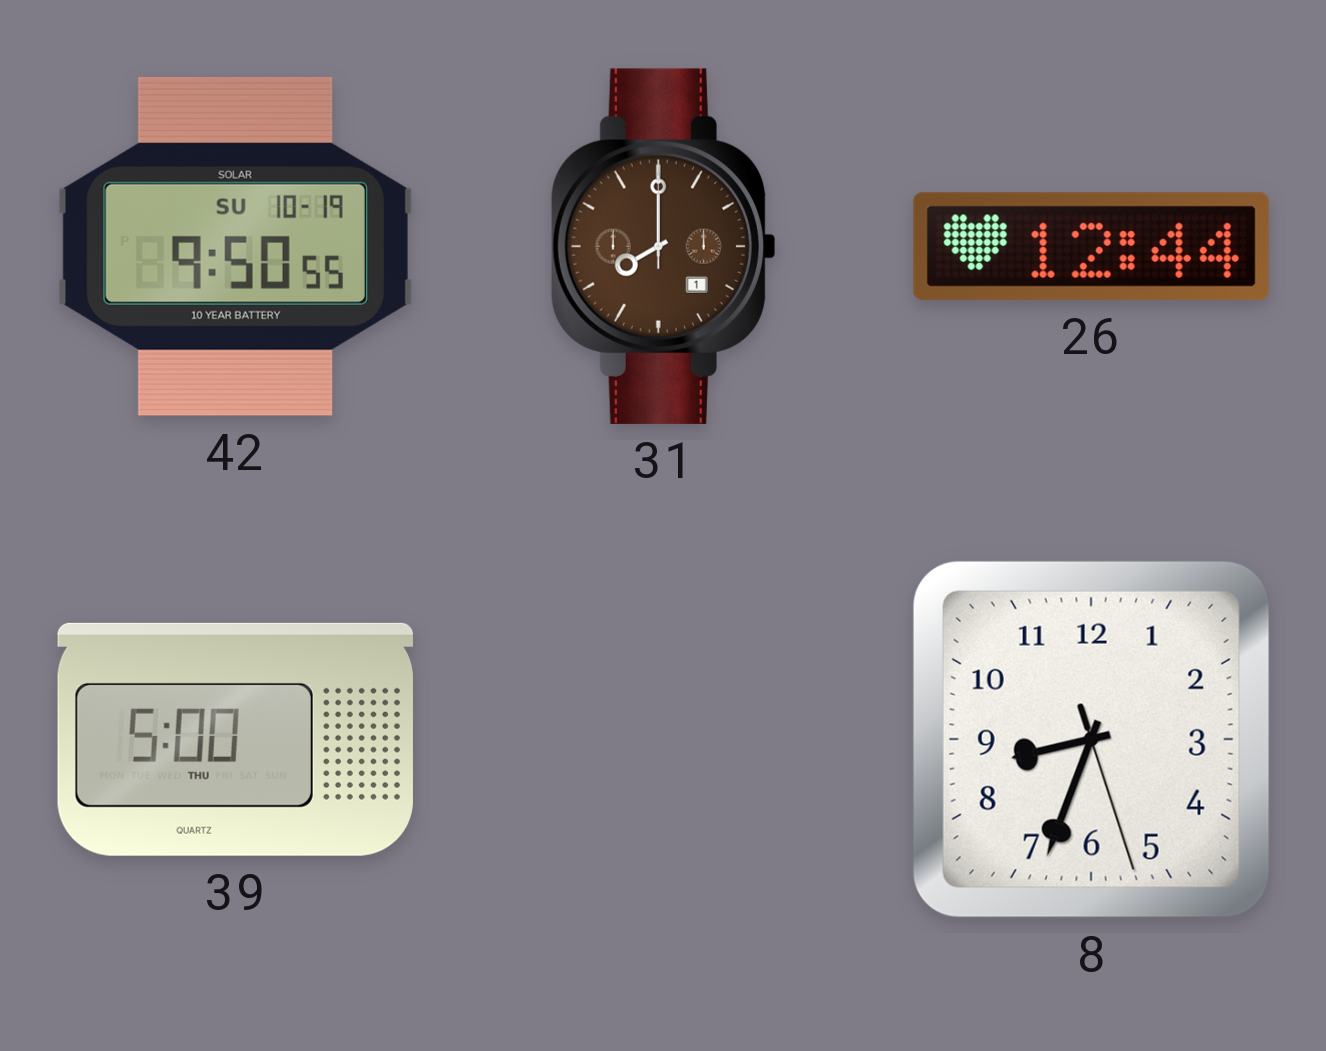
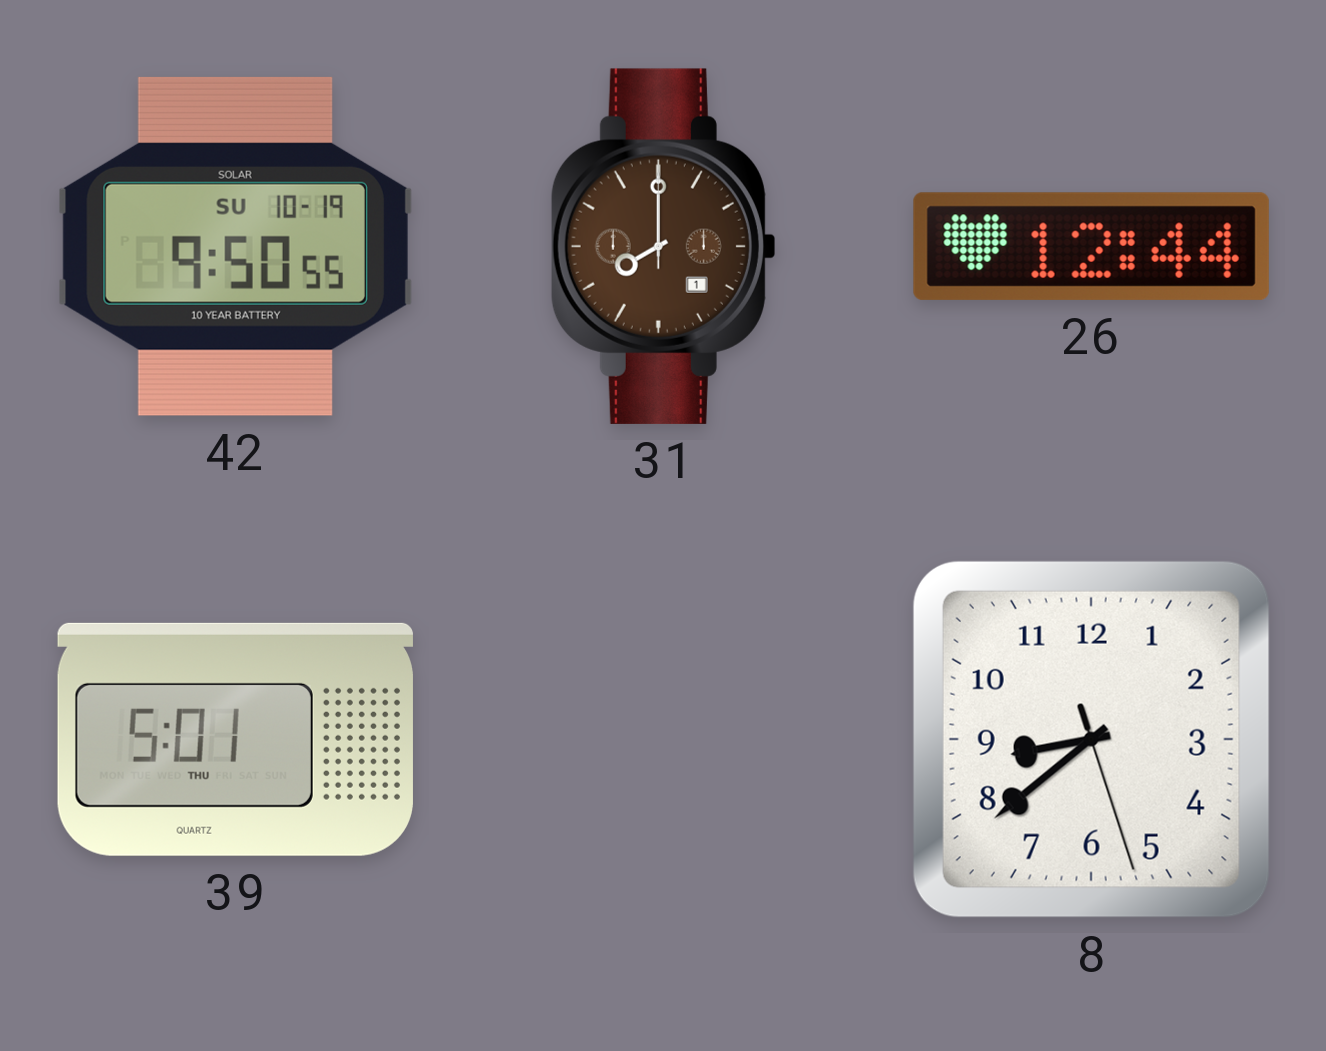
39: 5:00 -> 5:01 (235, 739)
8: 8:33 -> 8:38 (1091, 739)
